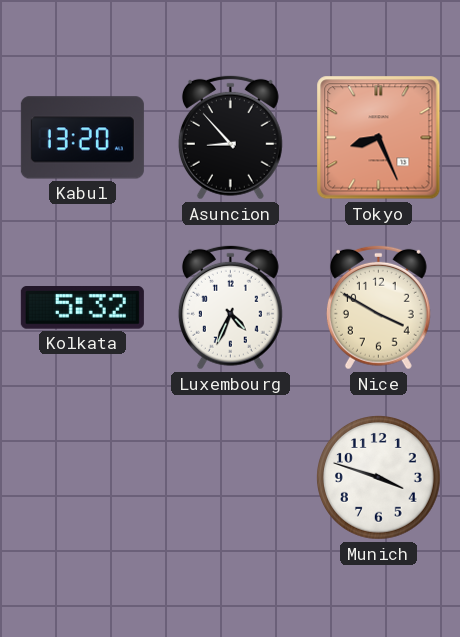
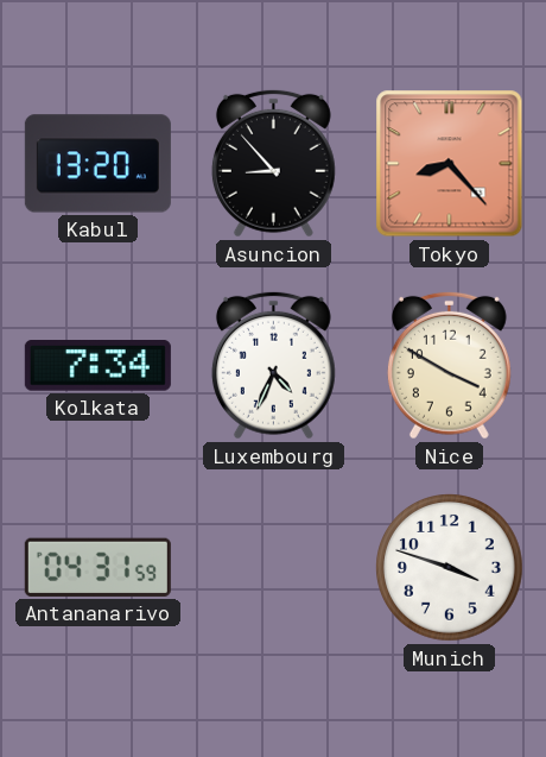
Tokyo: 8:26 -> 8:23 (450, 164)
Kolkata: 5:32 -> 7:34 (97, 366)
Antananarivo: none -> 04:31 (97, 567)
